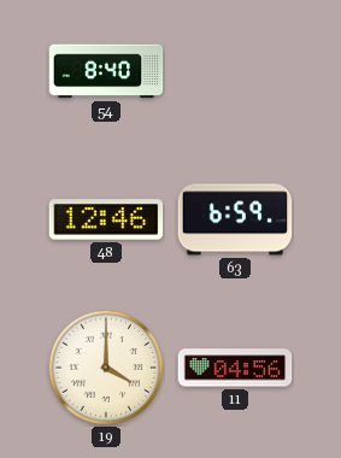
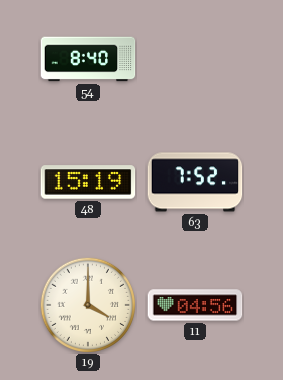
48: 12:46 -> 15:19 (88, 182)
63: 6:59 -> 7:52 (195, 182)
